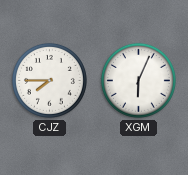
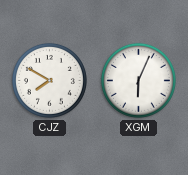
CJZ: 7:45 -> 7:50 (49, 80)
